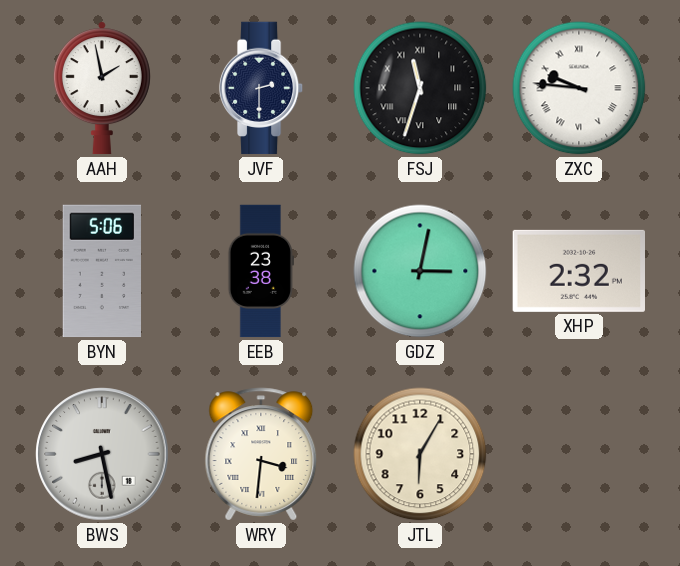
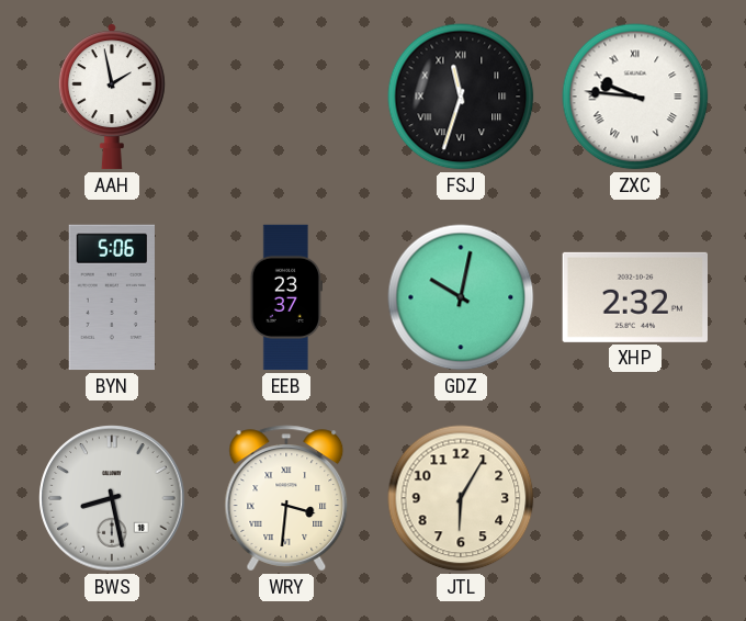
JVF: 2:30 -> none (261, 88)
EEB: 23:38 -> 23:37 (286, 297)
GDZ: 3:02 -> 10:02 (461, 297)
